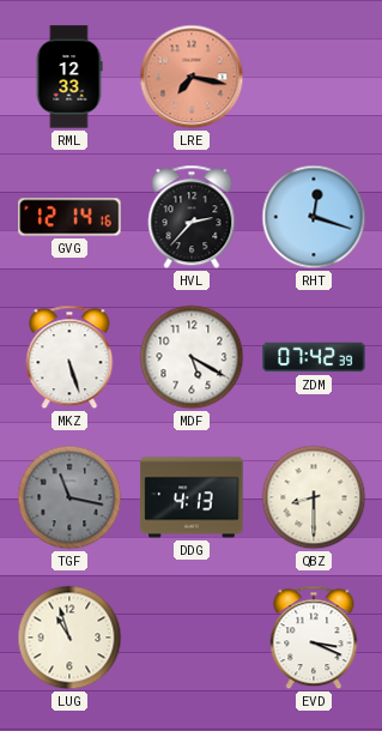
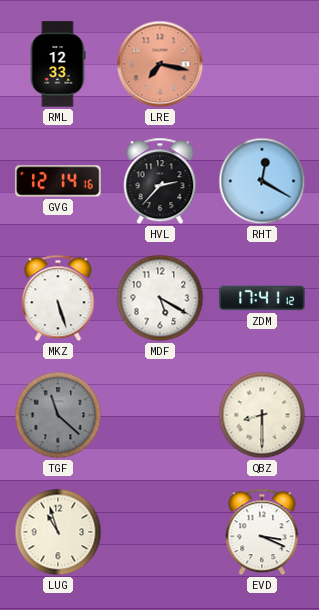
RHT: 12:18 -> 12:20 (262, 181)
ZDM: 07:42 -> 17:41 (262, 298)
TGF: 11:17 -> 11:22 (58, 415)
DDG: 4:13 -> none (192, 497)
